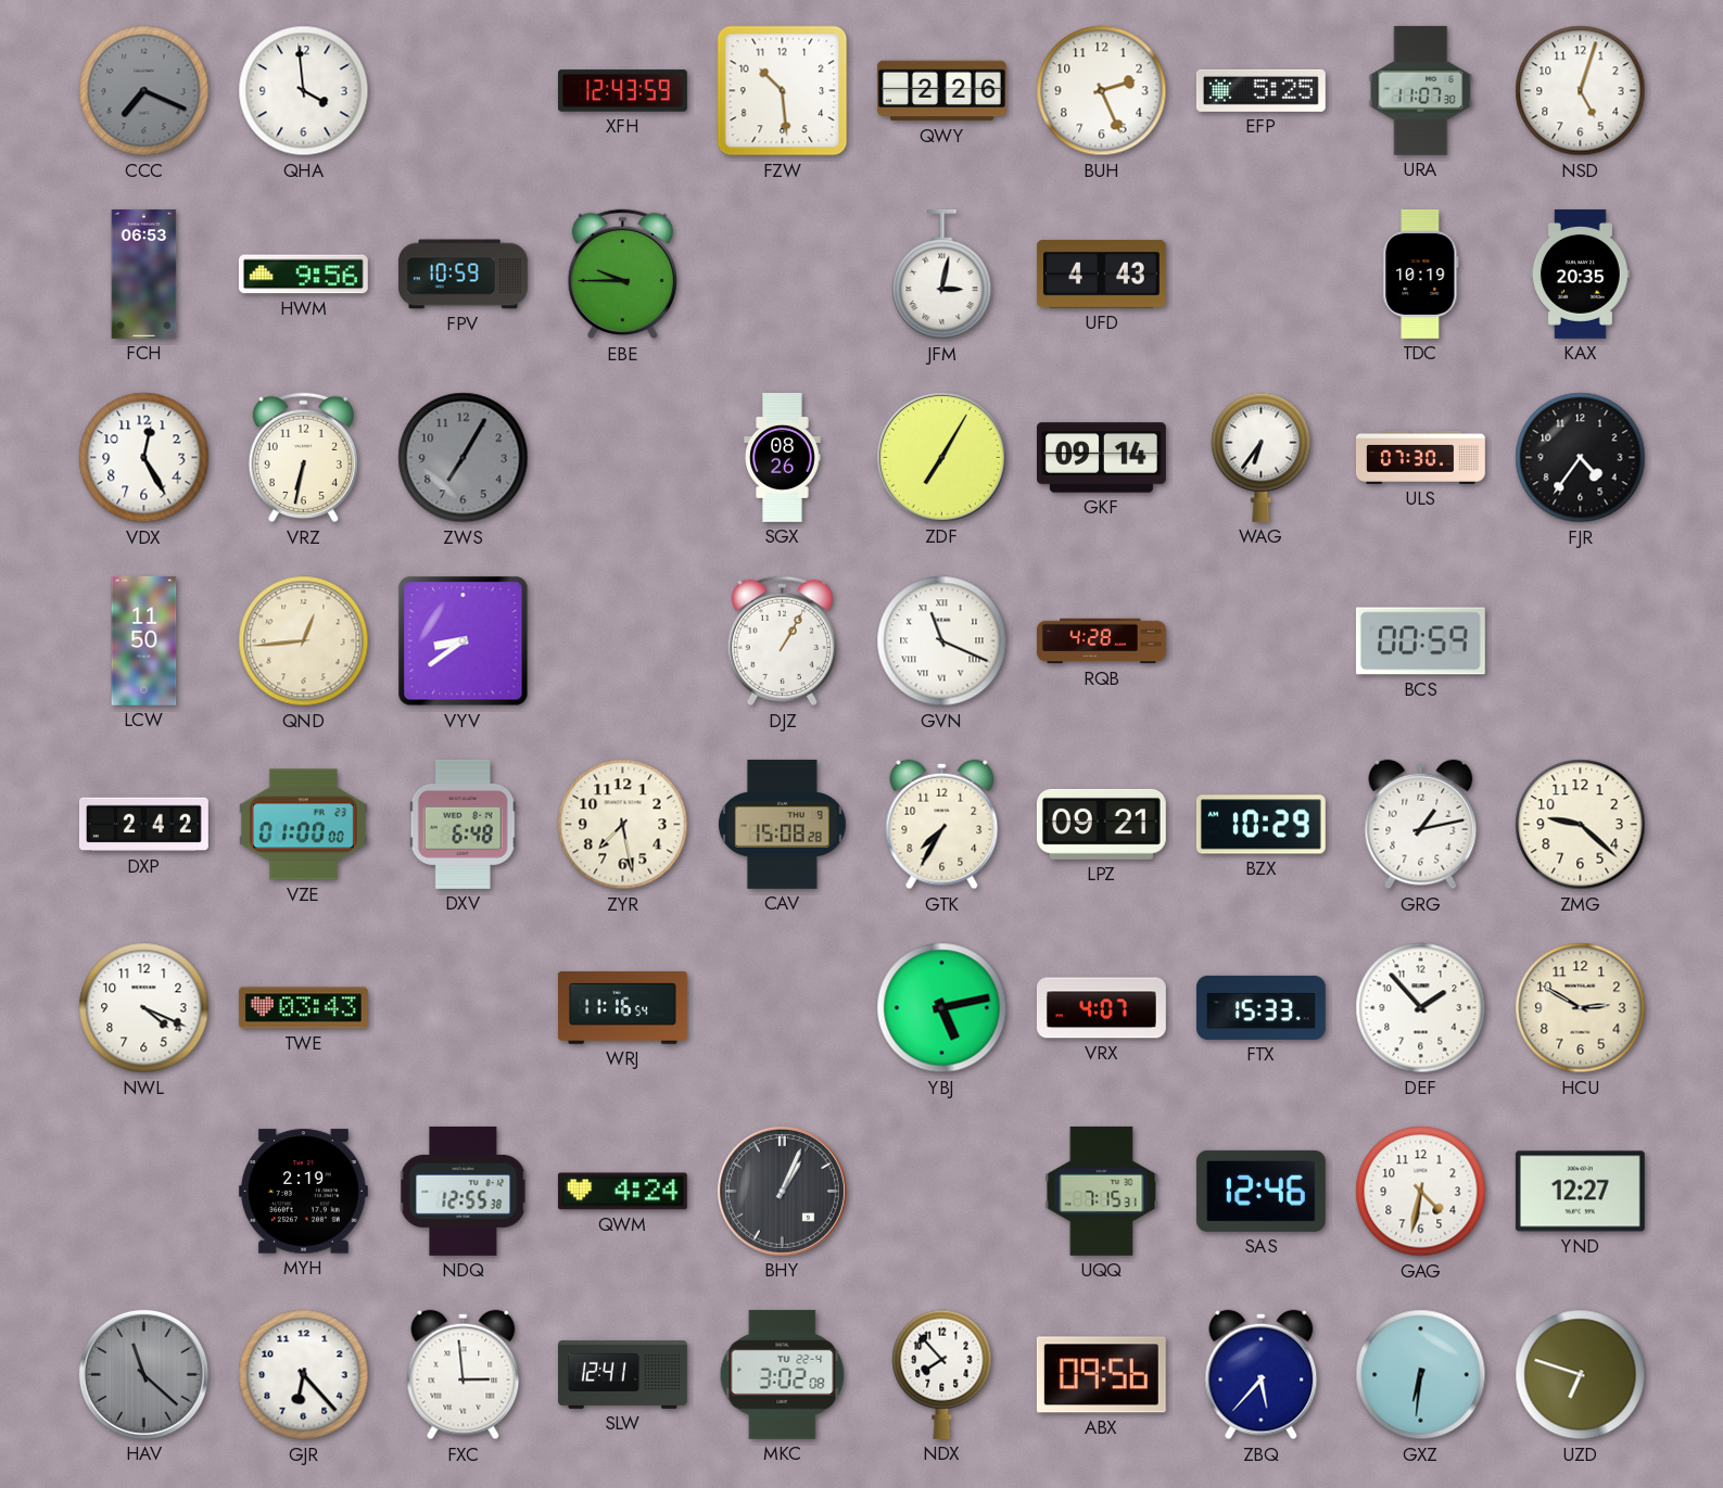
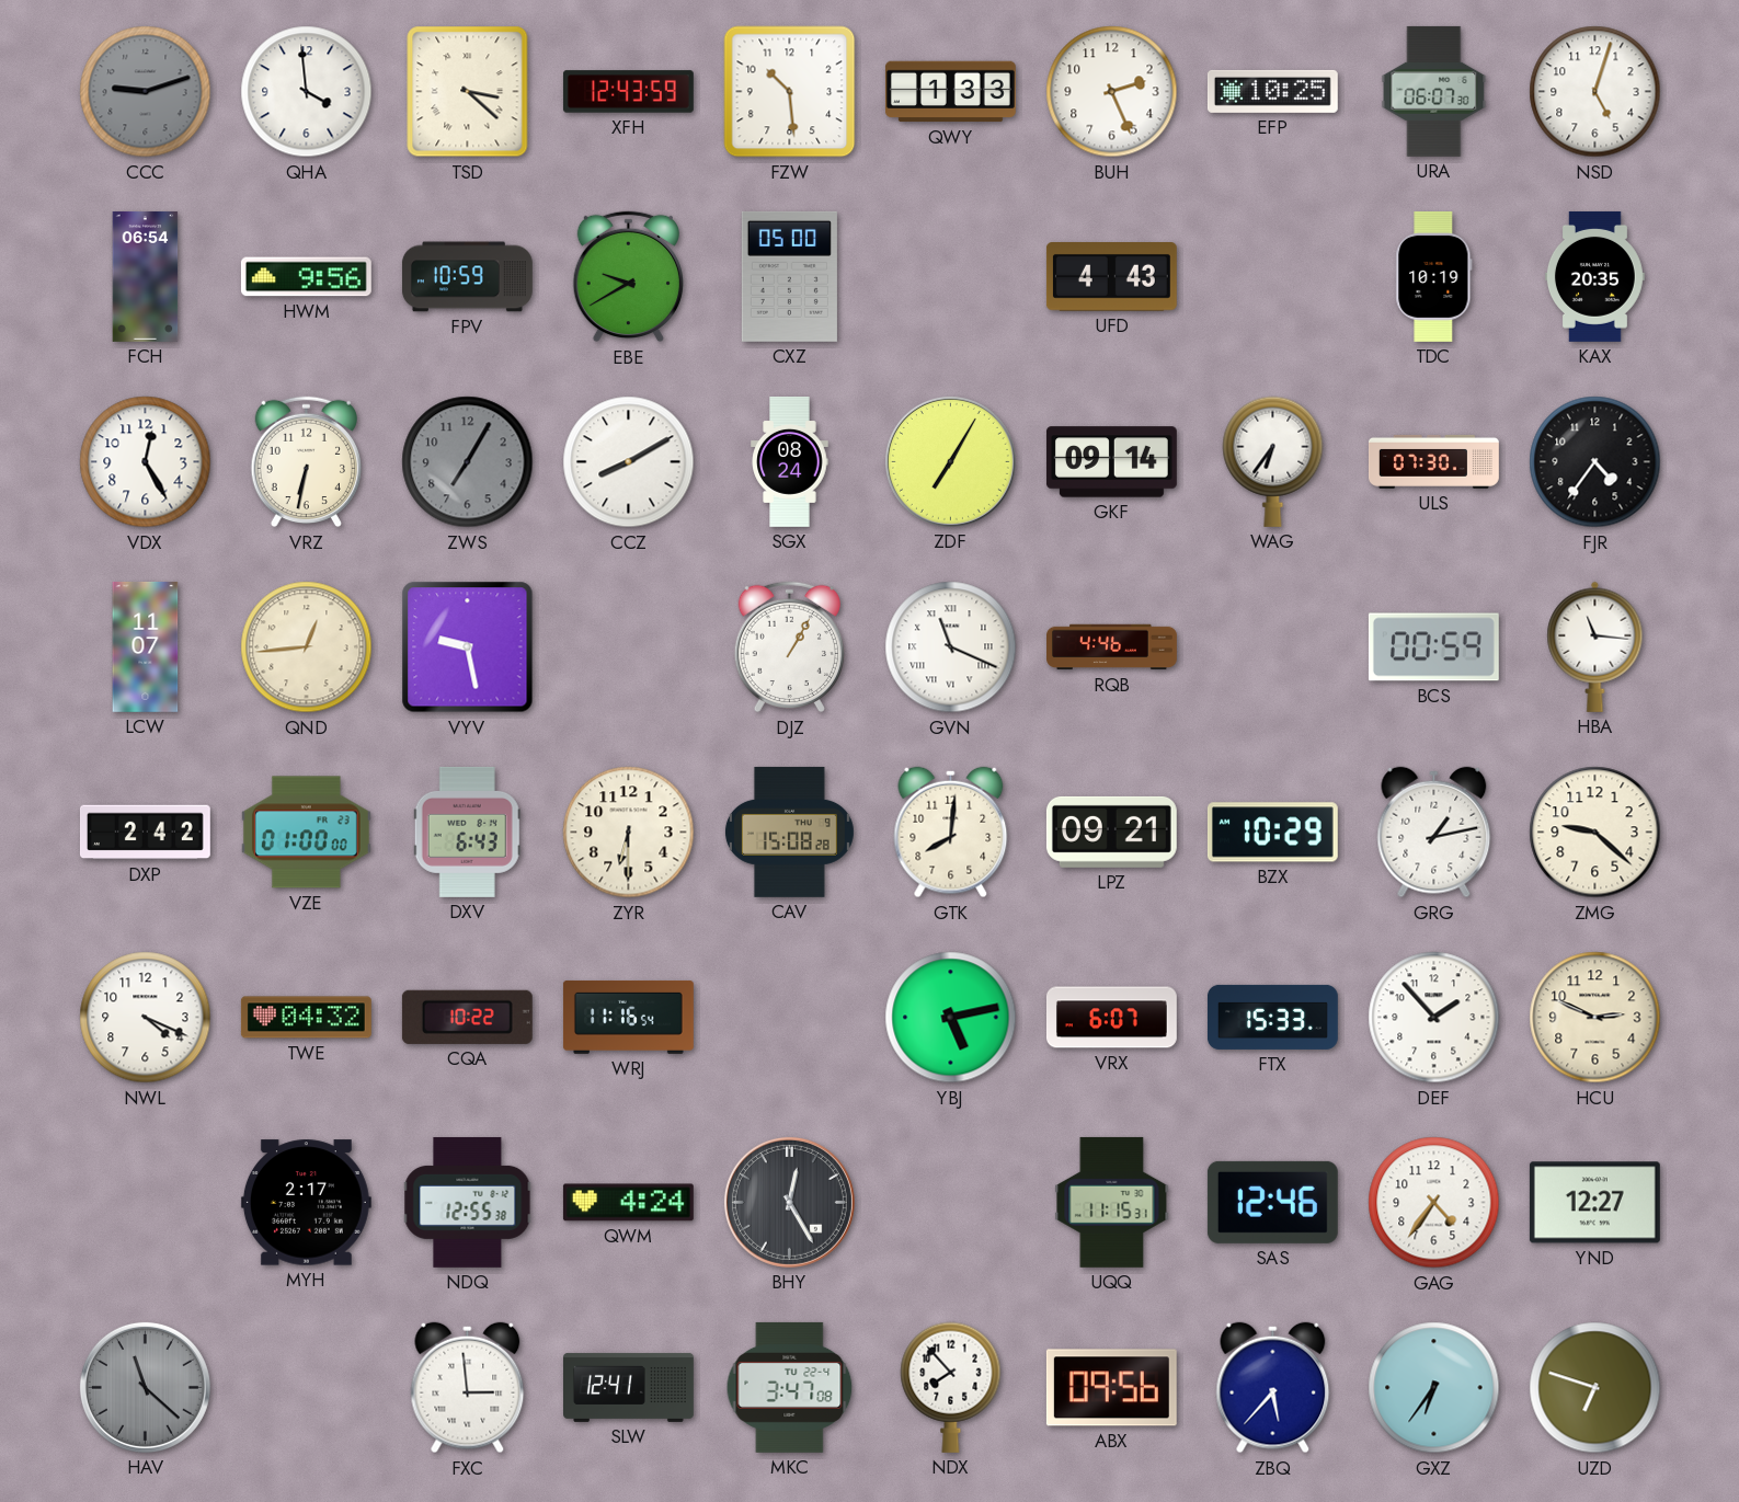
CCC: 7:19 -> 9:12 (146, 92)
TSD: none -> 3:22 (468, 92)
QWY: 2:26 -> 1:33 (950, 92)
EFP: 5:25 -> 10:25 (1272, 91)
URA: 11:07 -> 06:07 (1434, 91)
FCH: 06:53 -> 06:54 (146, 276)
EBE: 9:45 -> 9:40 (628, 277)
CXZ: none -> 05:00 (789, 276)
JFM: 3:02 -> none (942, 275)
CCZ: none -> 8:10 (629, 462)
SGX: 08:26 -> 08:24 (790, 462)
LCW: 11:50 -> 11:07 (146, 646)
VYV: 8:39 -> 9:28 (468, 647)
RQB: 4:28 -> 4:46 (1112, 647)
HBA: none -> 11:16 (1595, 646)
DXV: 6:48 -> 6:43 (467, 832)
ZYR: 7:28 -> 6:30 (629, 833)
GTK: 7:35 -> 8:01 (951, 833)
TWE: 03:43 -> 04:32 (306, 1018)
CQA: none -> 10:22 (467, 1017)
VRX: 4:07 -> 6:07 (1111, 1018)
HCU: 2:50 -> 2:49 (1595, 1018)
MYH: 2:19 -> 2:17 (306, 1203)
BHY: 1:04 -> 12:25 (789, 1202)
UQQ: 7:15 -> 11:15 (1112, 1202)
GAG: 4:32 -> 4:36 (1434, 1203)
GJR: 6:23 -> none (304, 1375)
MKC: 3:02 -> 3:47 (790, 1387)
GXZ: 6:31 -> 6:36 (1434, 1388)
